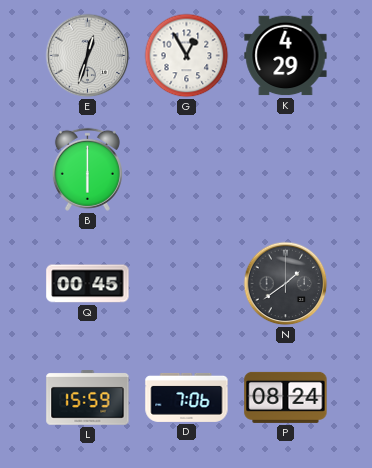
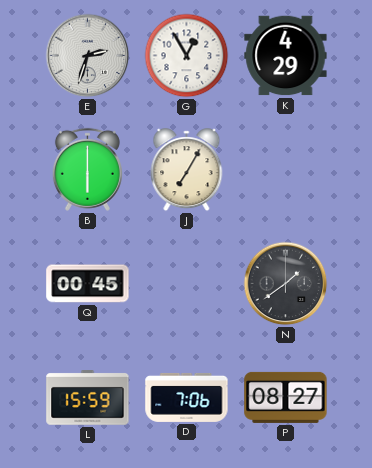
E: 12:33 -> 2:33 (88, 56)
J: none -> 7:05 (187, 170)
P: 08:24 -> 08:27 (286, 397)
